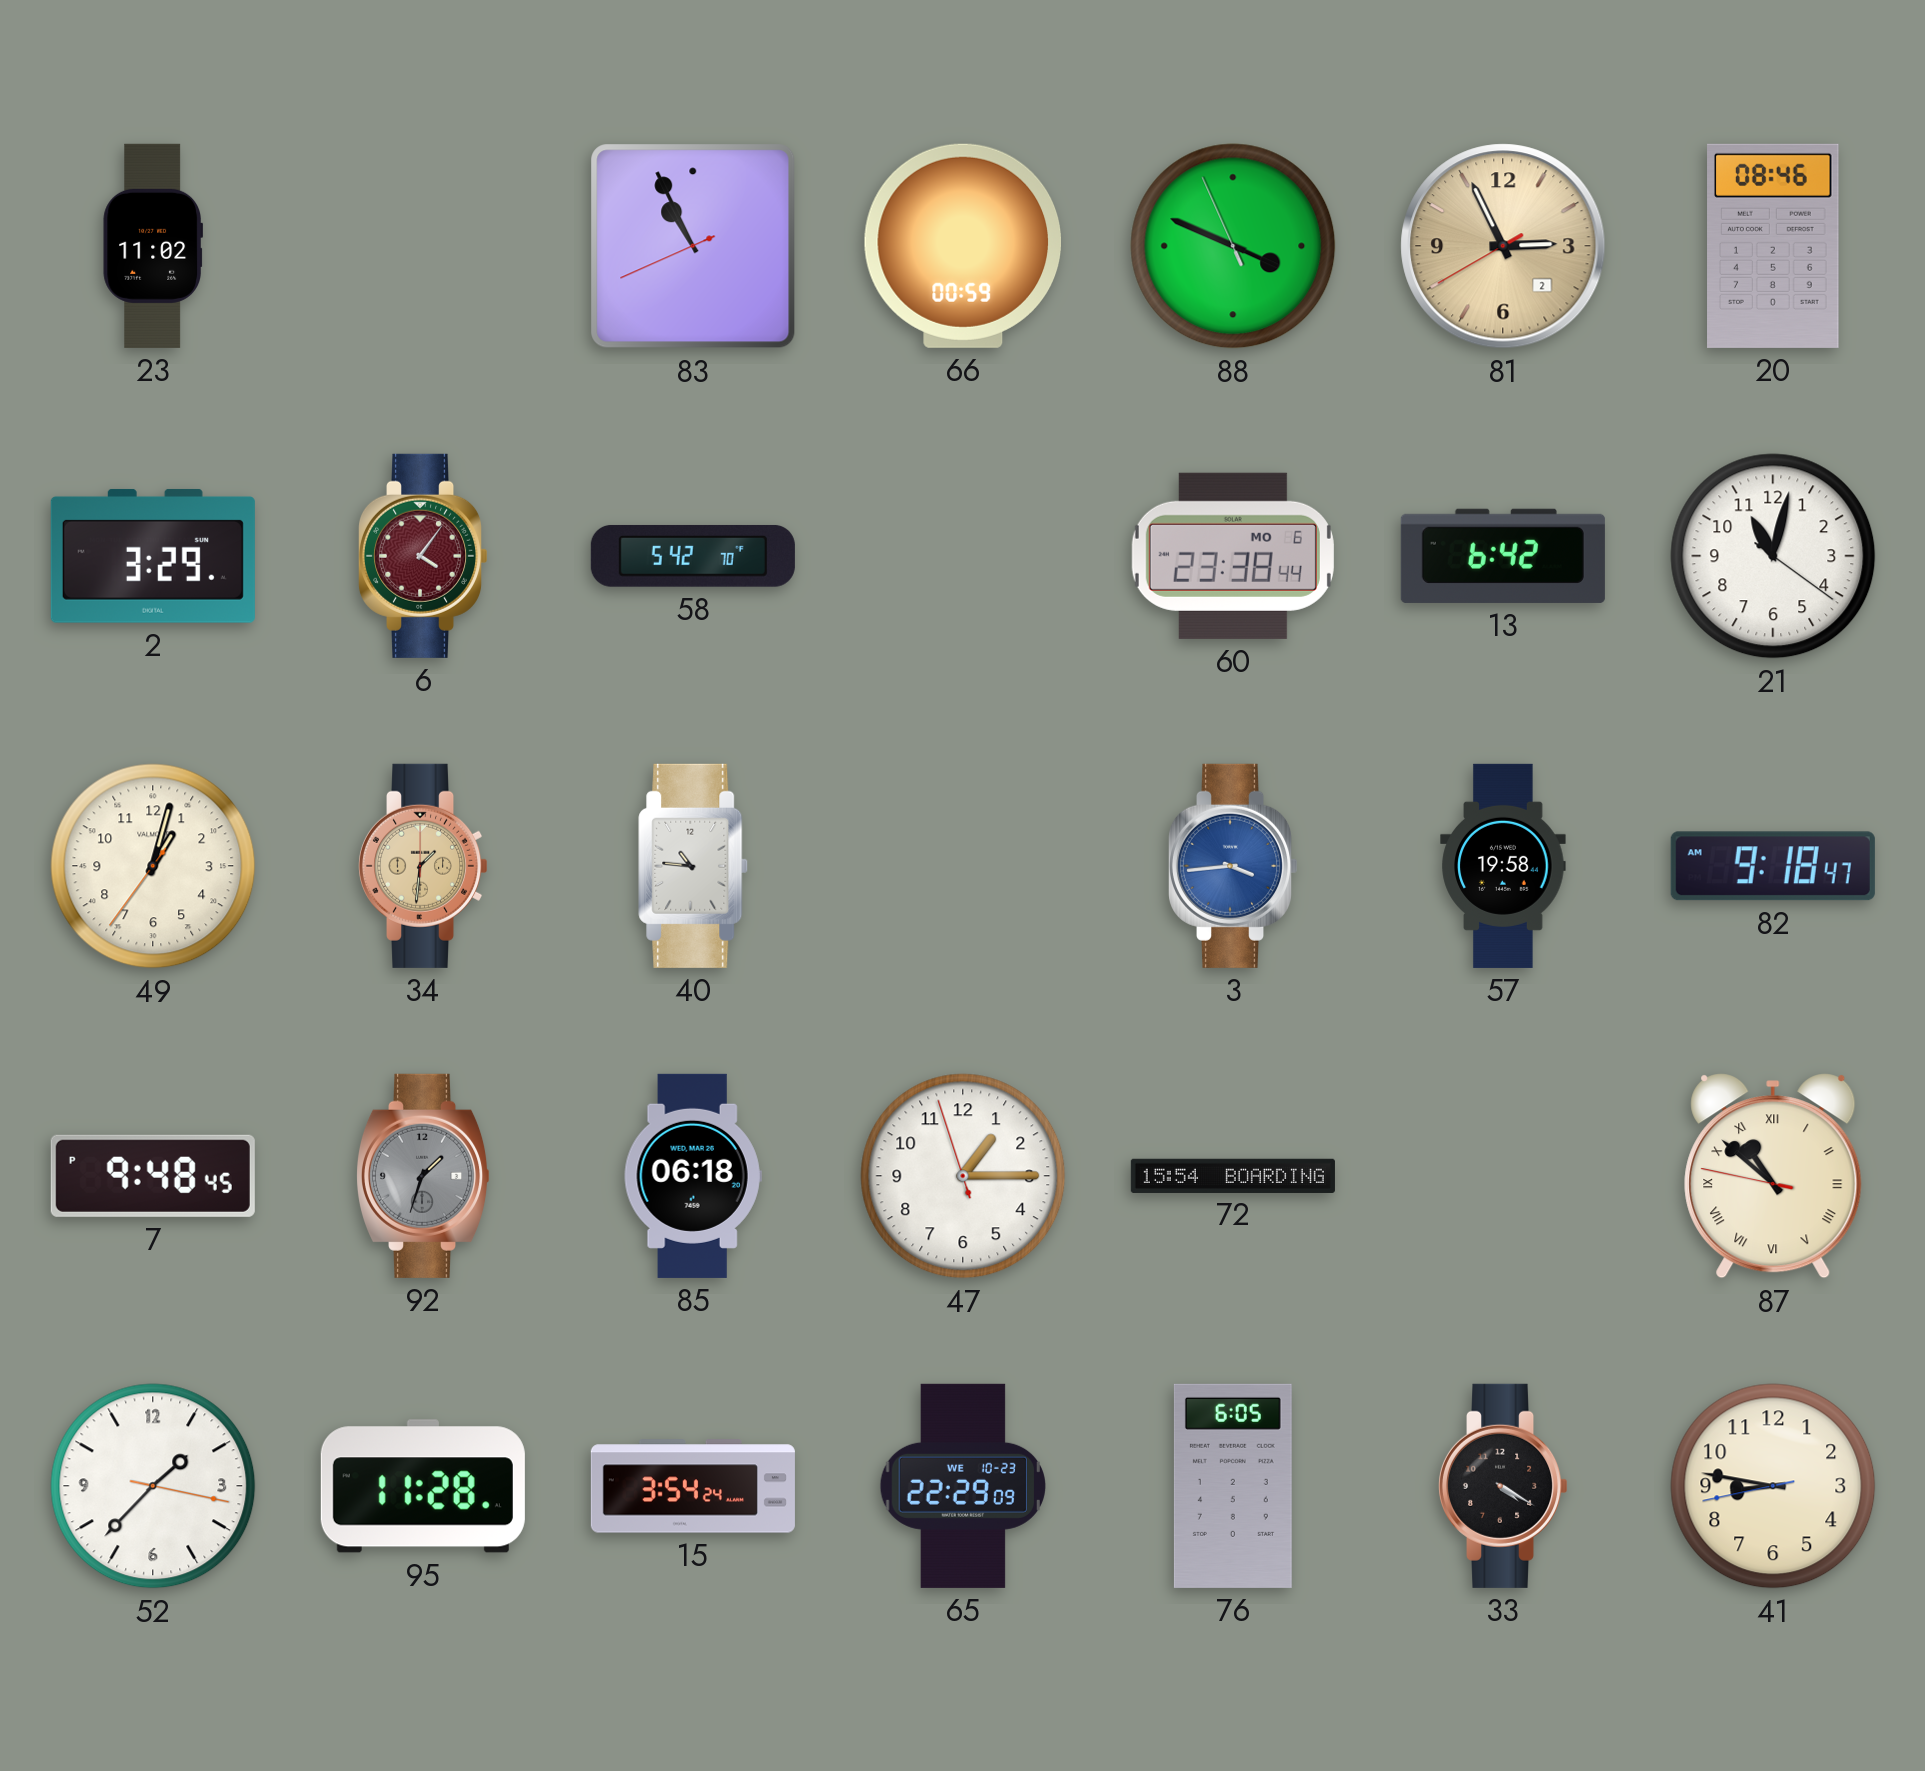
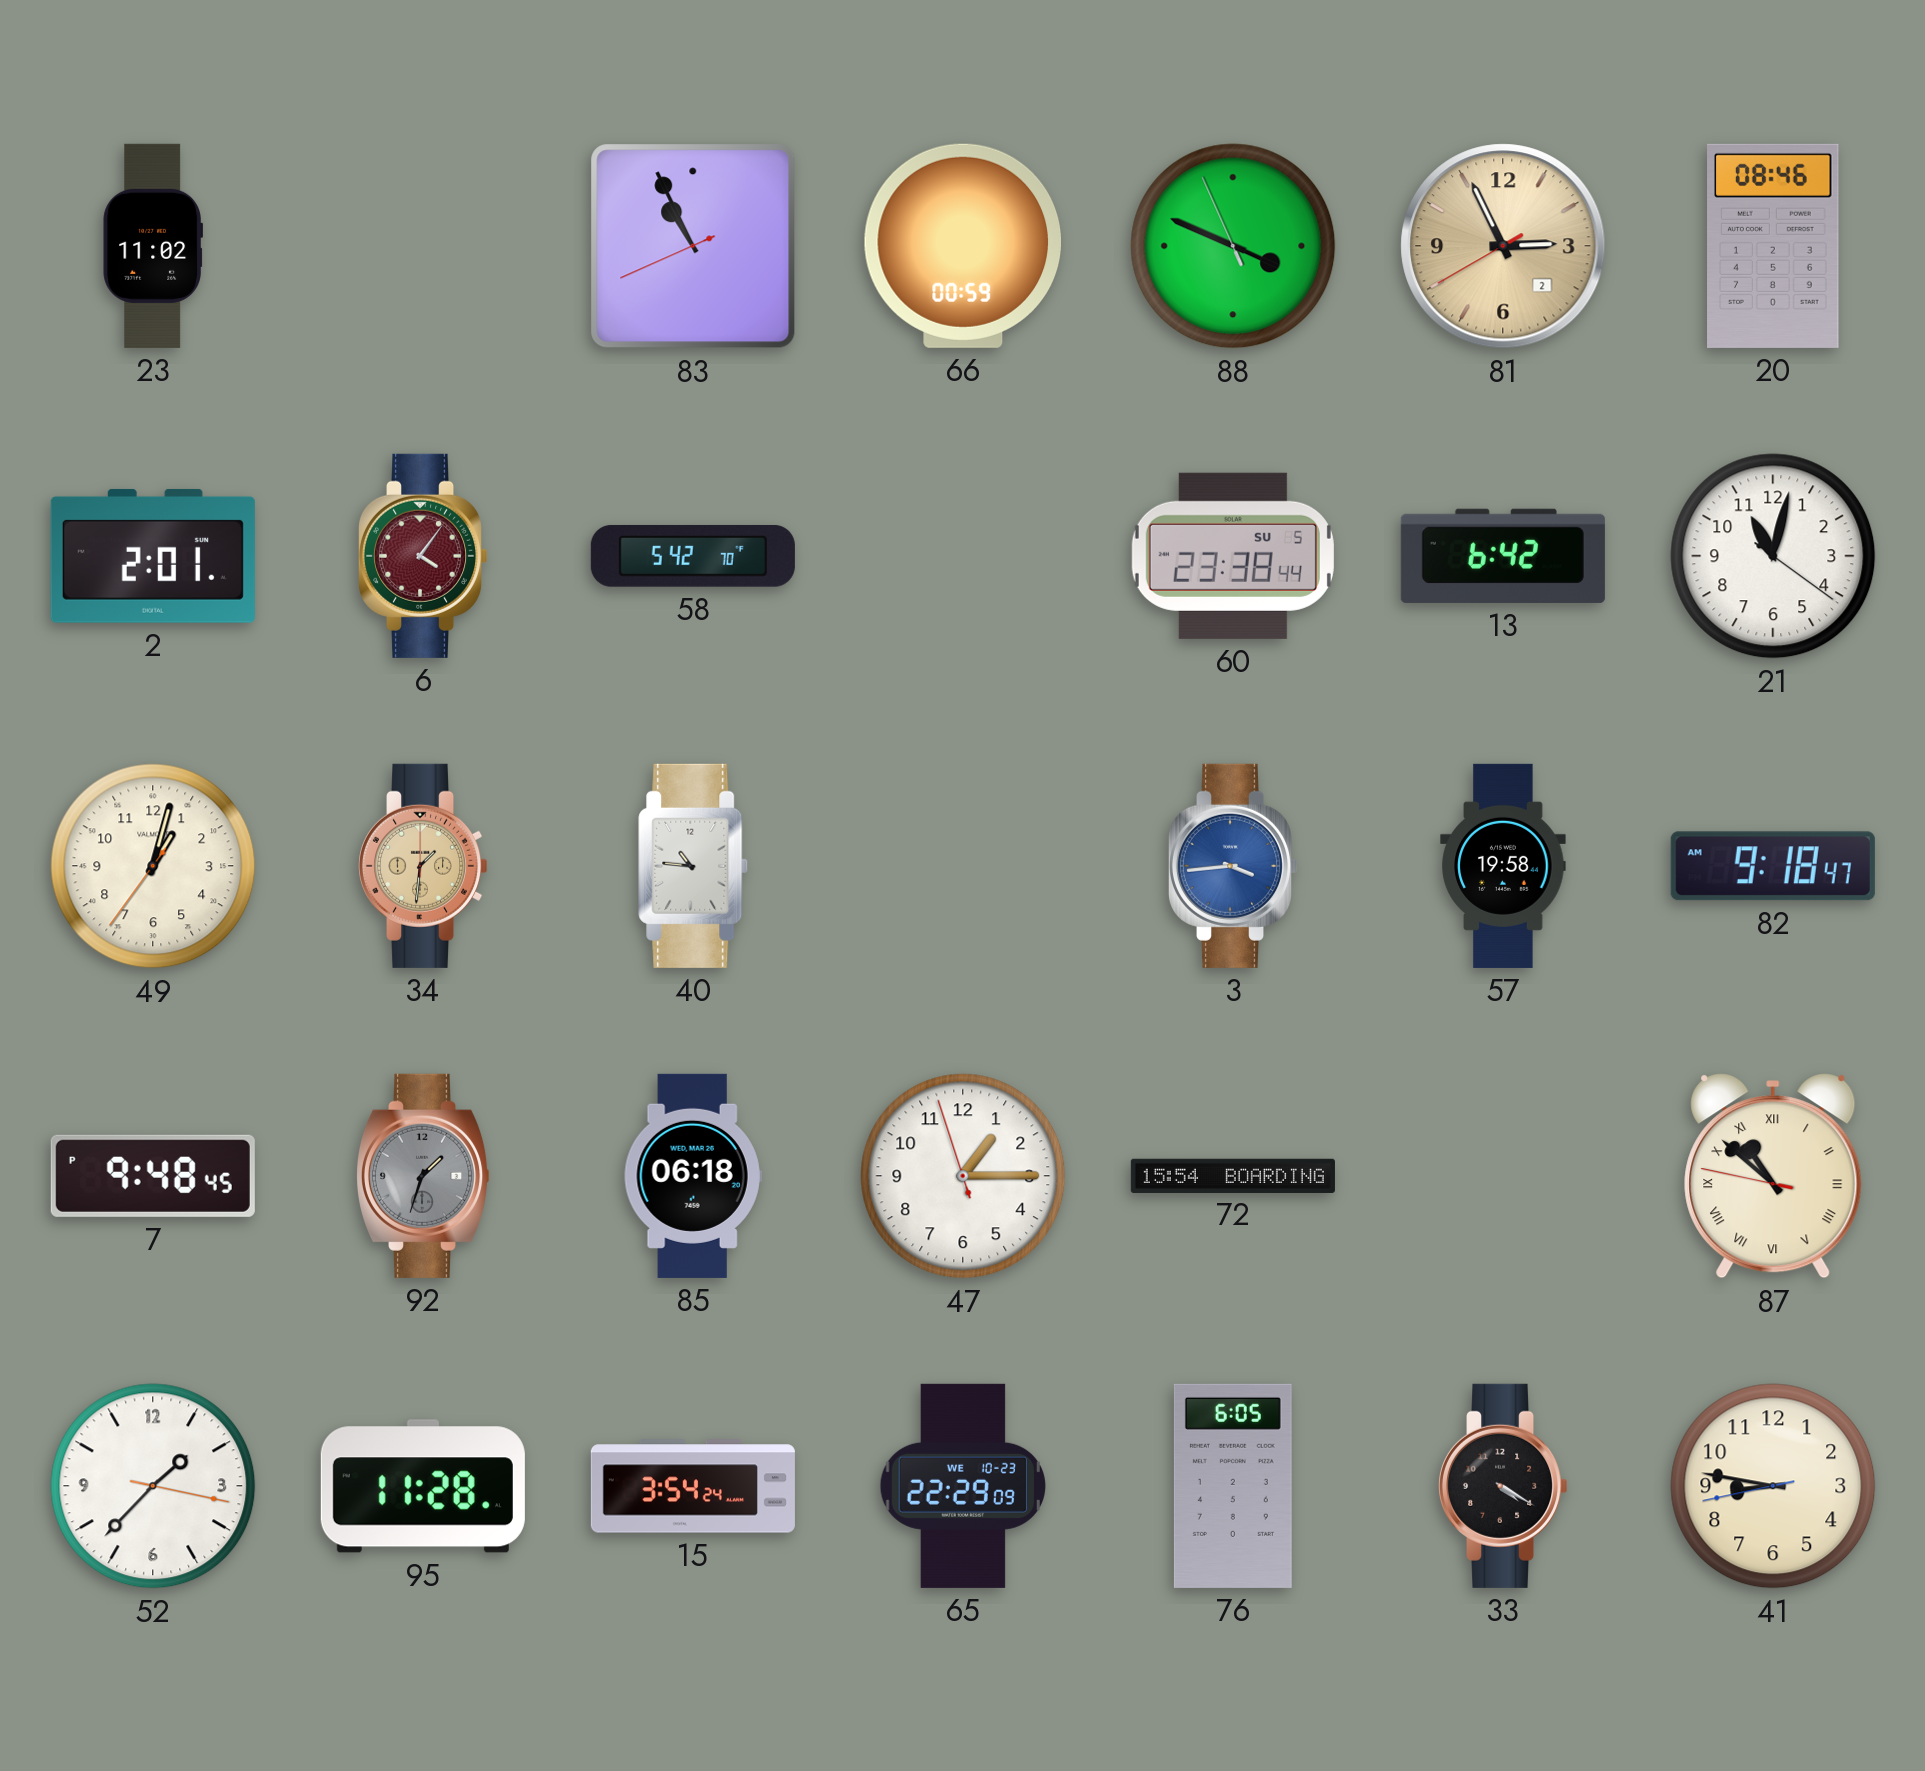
2: 3:29 -> 2:01 (153, 556)
60 date: MO 6 -> SU 5 (1233, 556)
